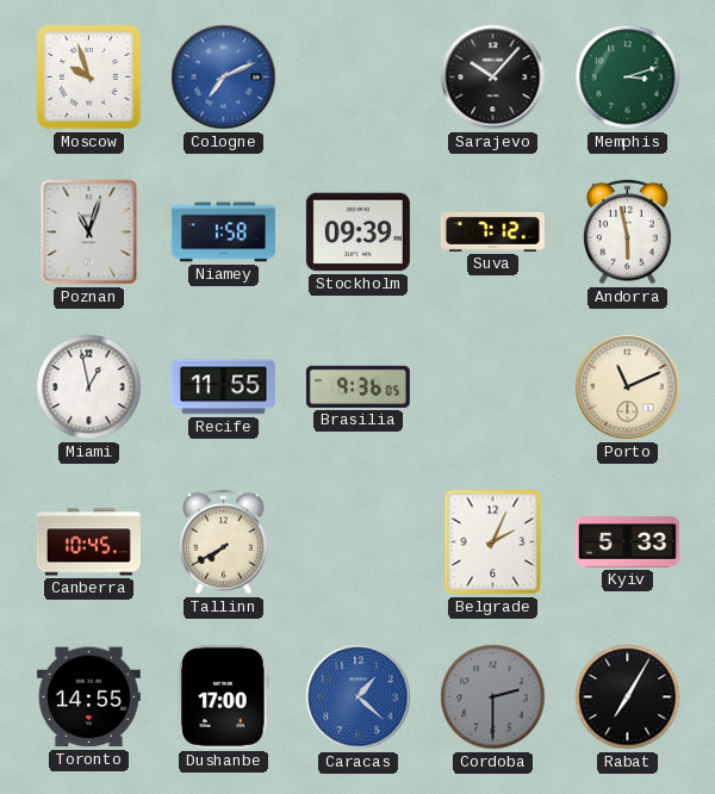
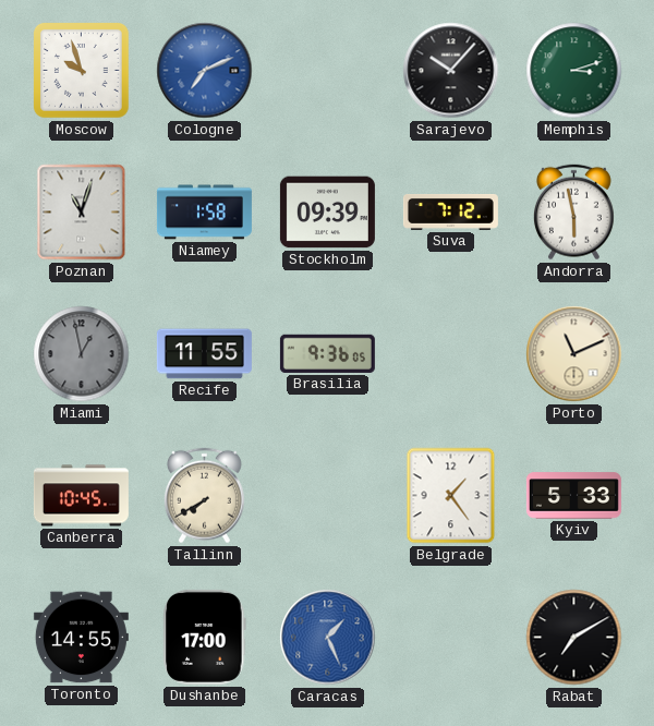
Miami dial: white -> grey (82, 354)
Belgrade: 2:04 -> 1:24 (451, 496)
Caracas: 1:22 -> 1:26 (328, 638)
Cordoba: 2:30 -> none (493, 697)
Rabat: 7:05 -> 7:10 (574, 638)
